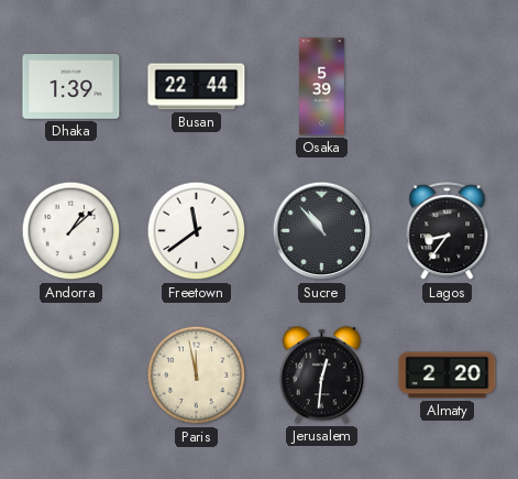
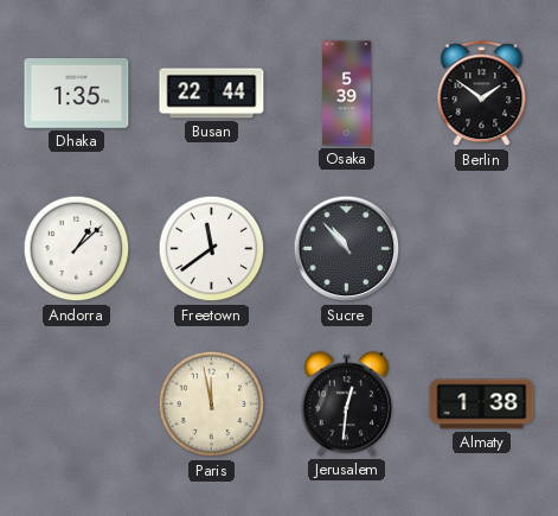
Dhaka: 1:39 -> 1:35 (77, 94)
Berlin: none -> 1:51 (482, 94)
Lagos: 8:36 -> none (448, 231)
Almaty: 2:20 -> 1:38 (482, 404)
